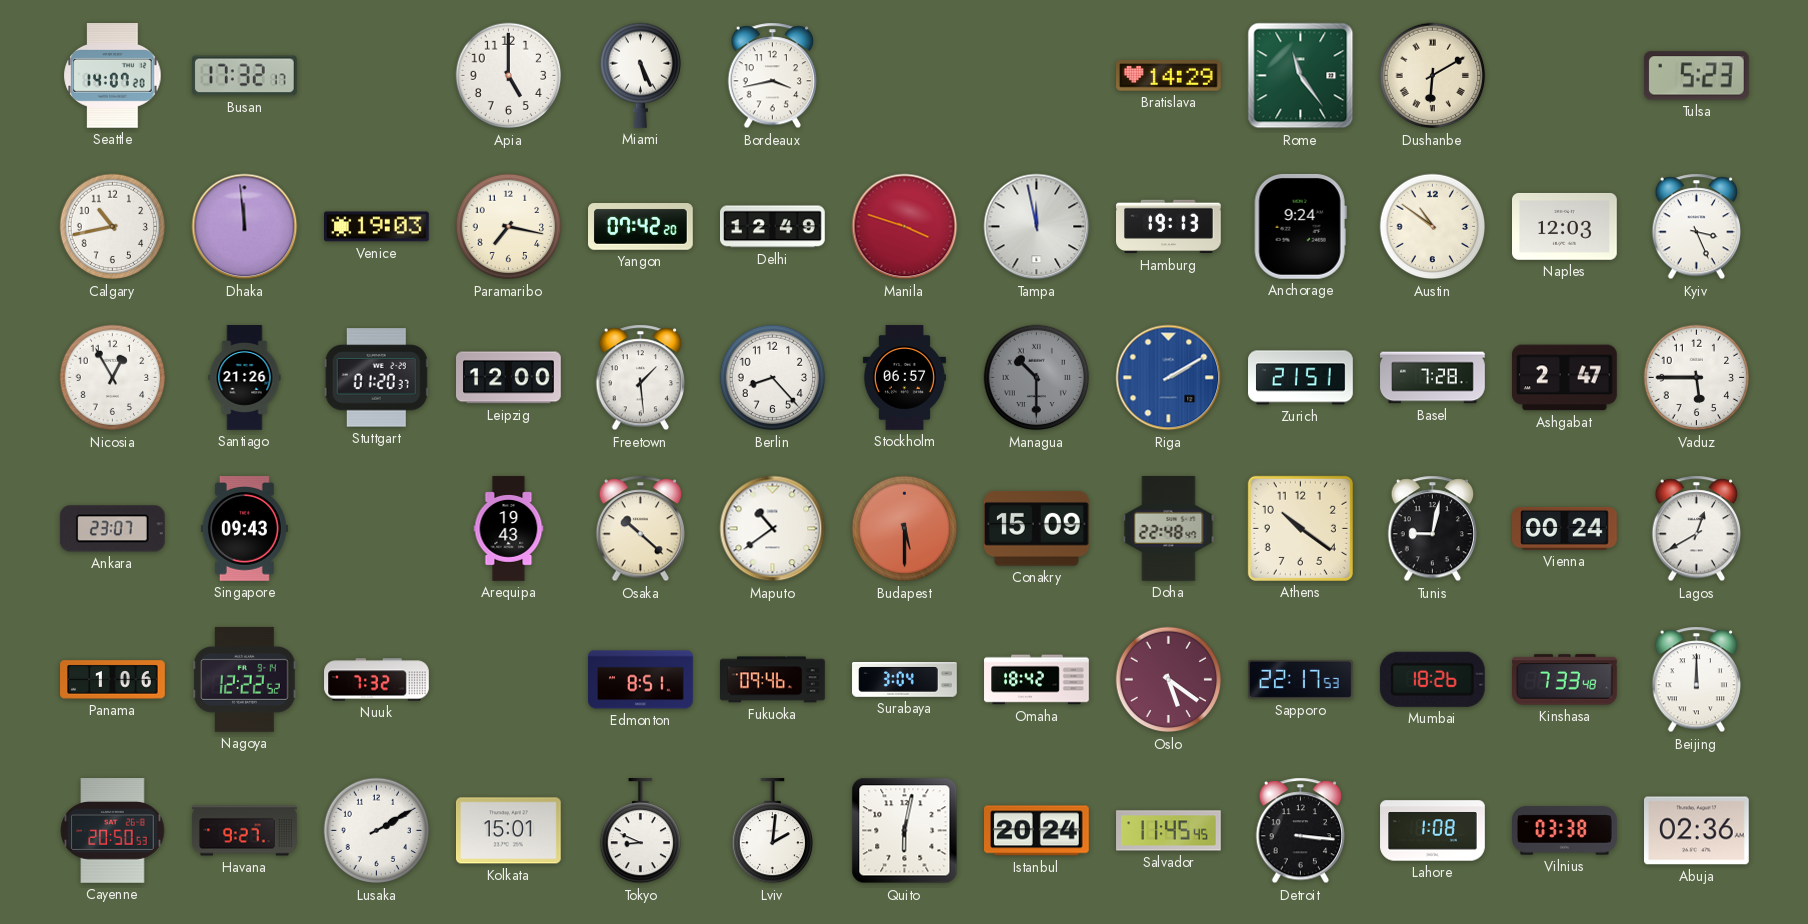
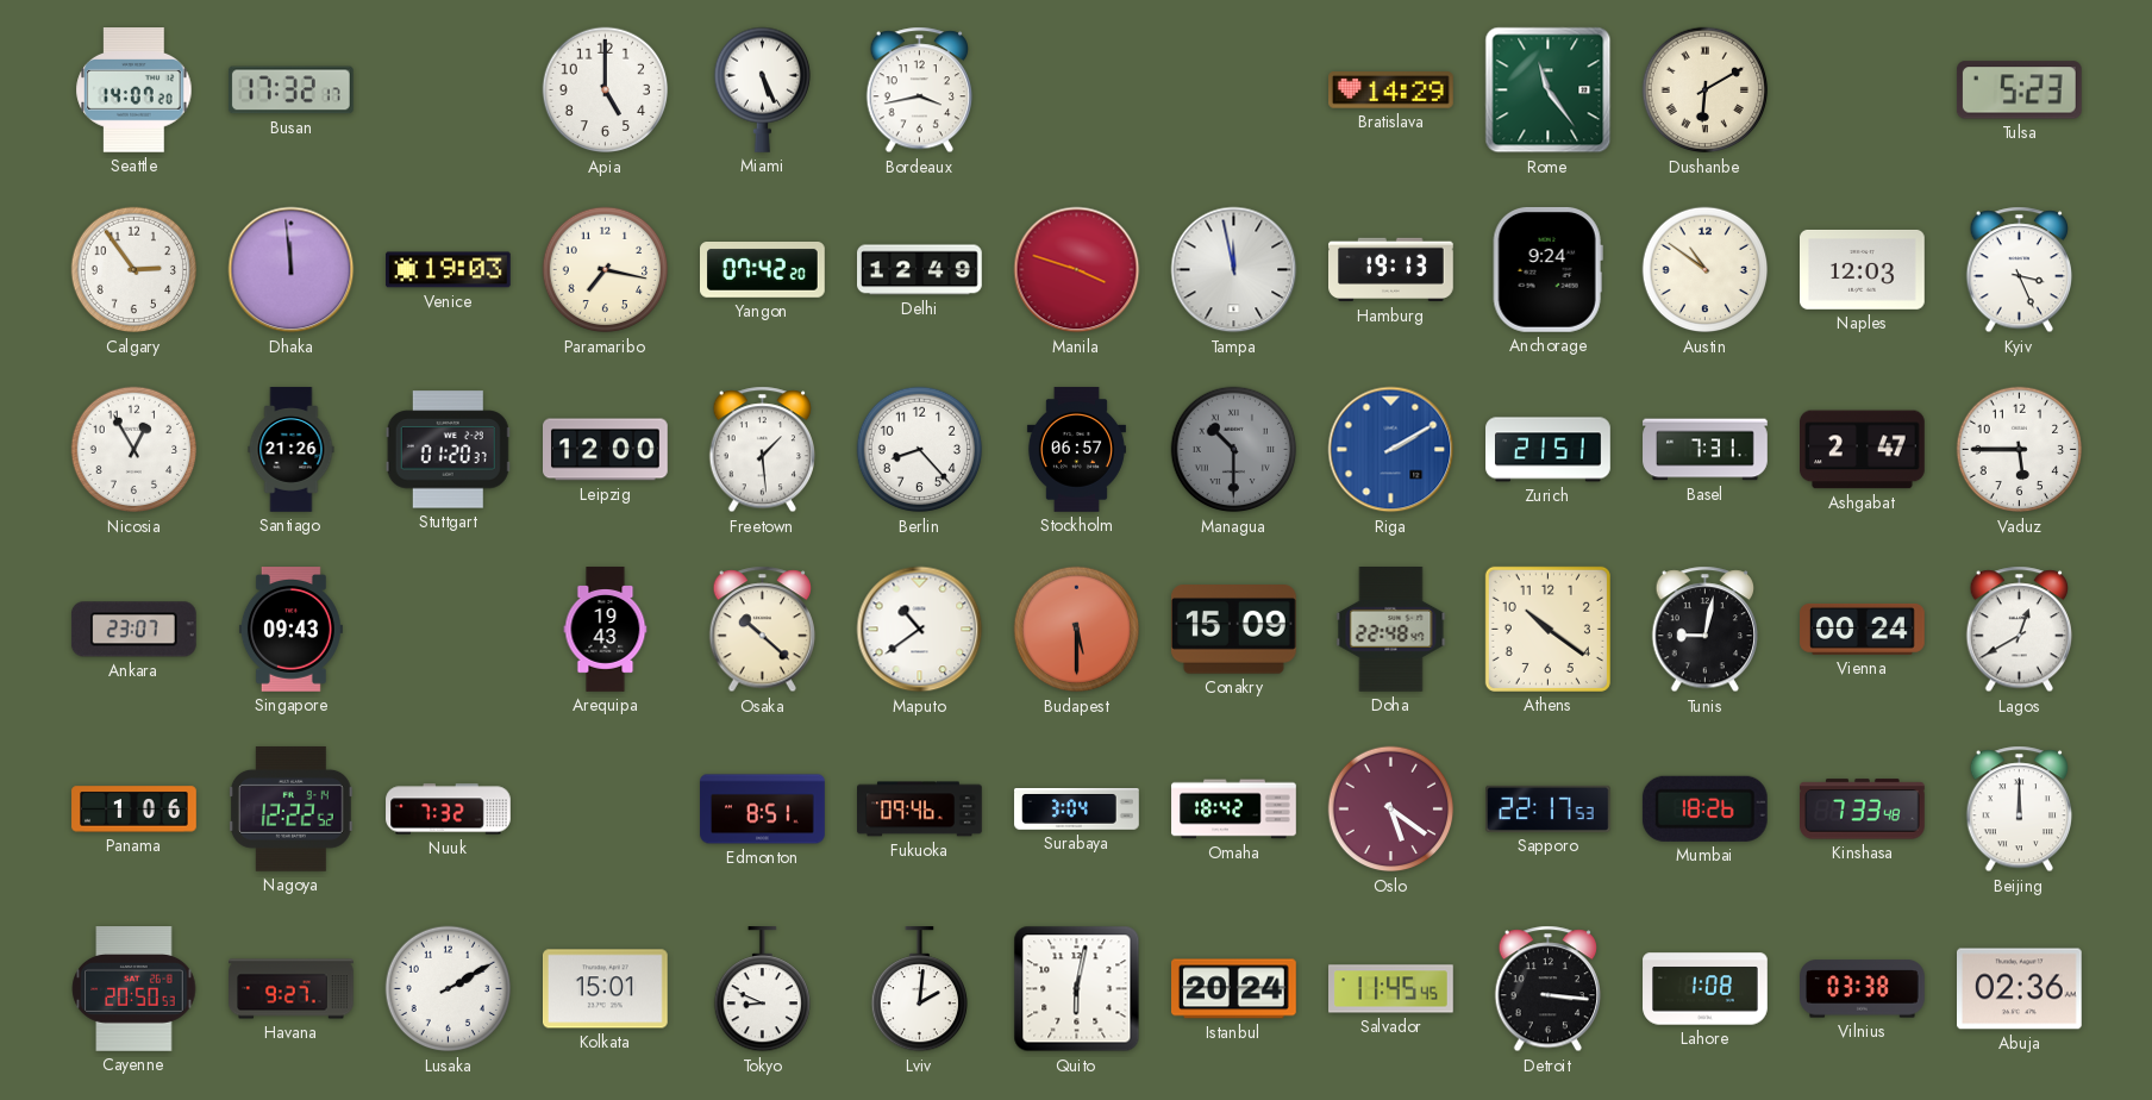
Calgary: 10:43 -> 2:54 (134, 270)
Basel: 7:28 -> 7:31 (1706, 450)
